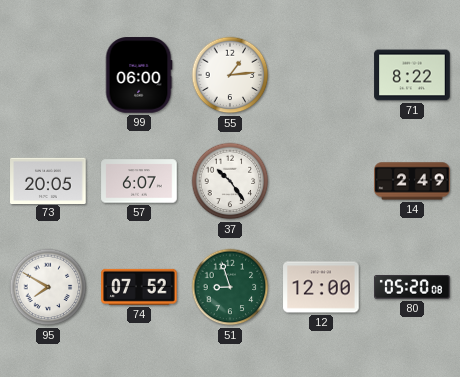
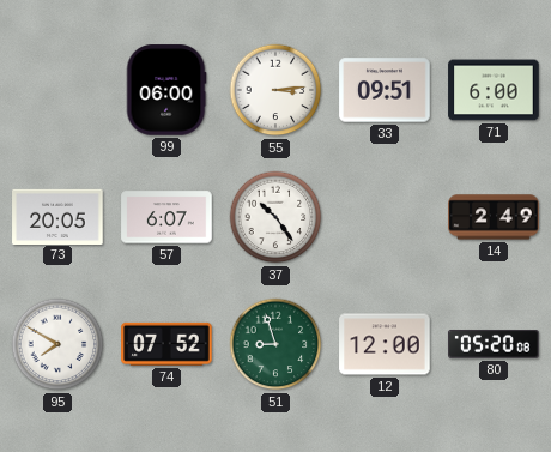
55: 1:14 -> 3:14 (275, 90)
33: none -> 09:51 (385, 90)
71: 8:22 -> 6:00 (494, 90)
